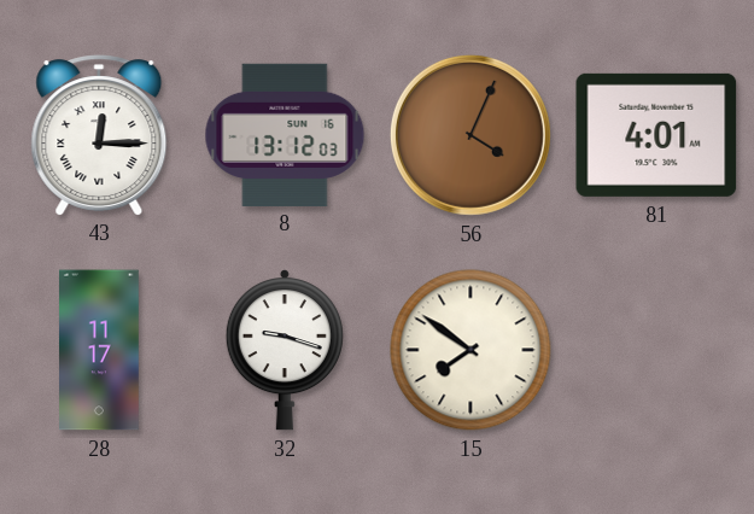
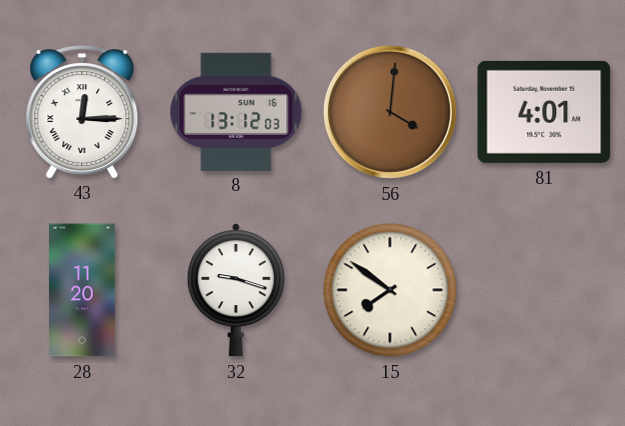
56: 4:04 -> 4:01 (390, 112)
28: 11:17 -> 11:20 (83, 290)
